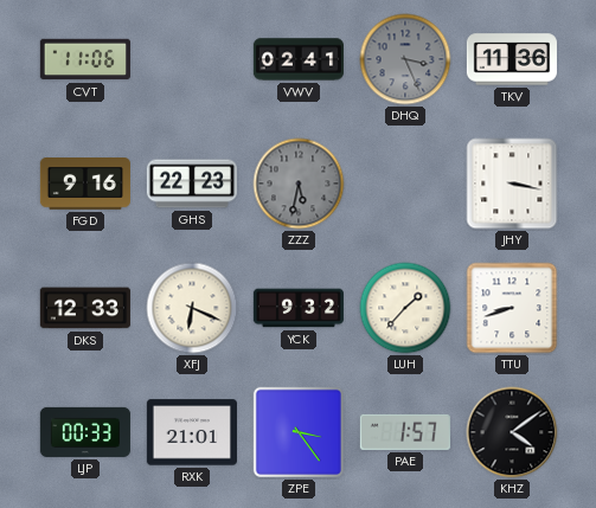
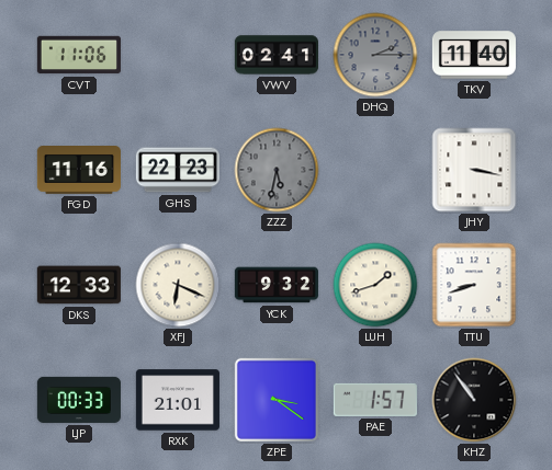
DHQ: 3:26 -> 2:15 (375, 55)
TKV: 11:36 -> 11:40 (474, 55)
FGD: 9:16 -> 11:16 (79, 170)
LUH: 1:37 -> 1:42 (375, 285)
ZPE: 3:24 -> 3:21 (277, 400)
KHZ: 4:09 -> 10:54 (474, 400)
